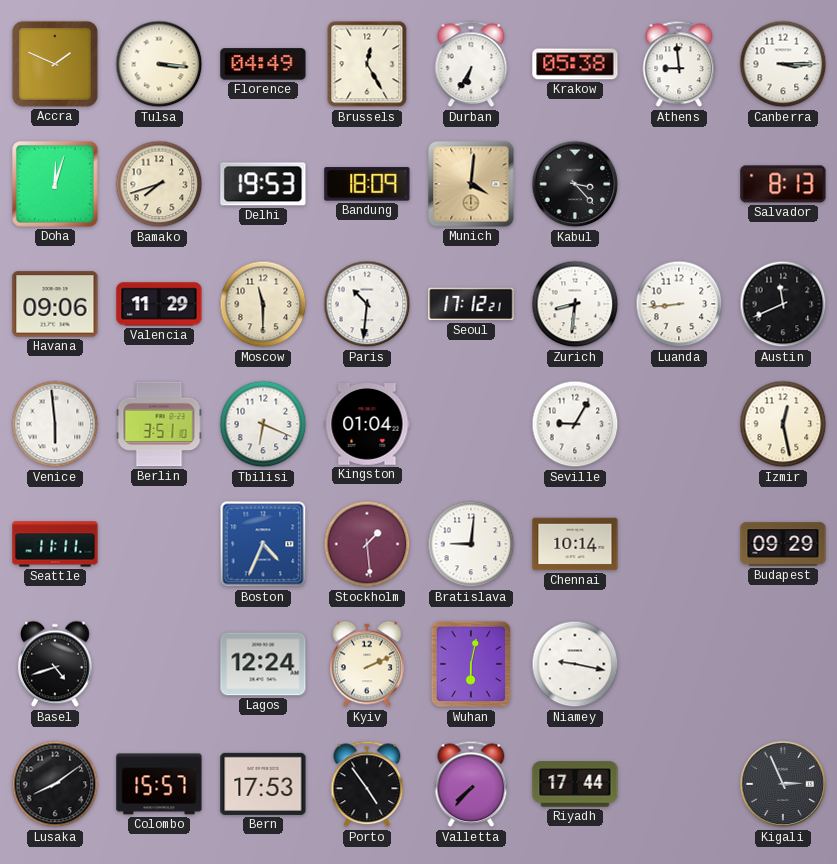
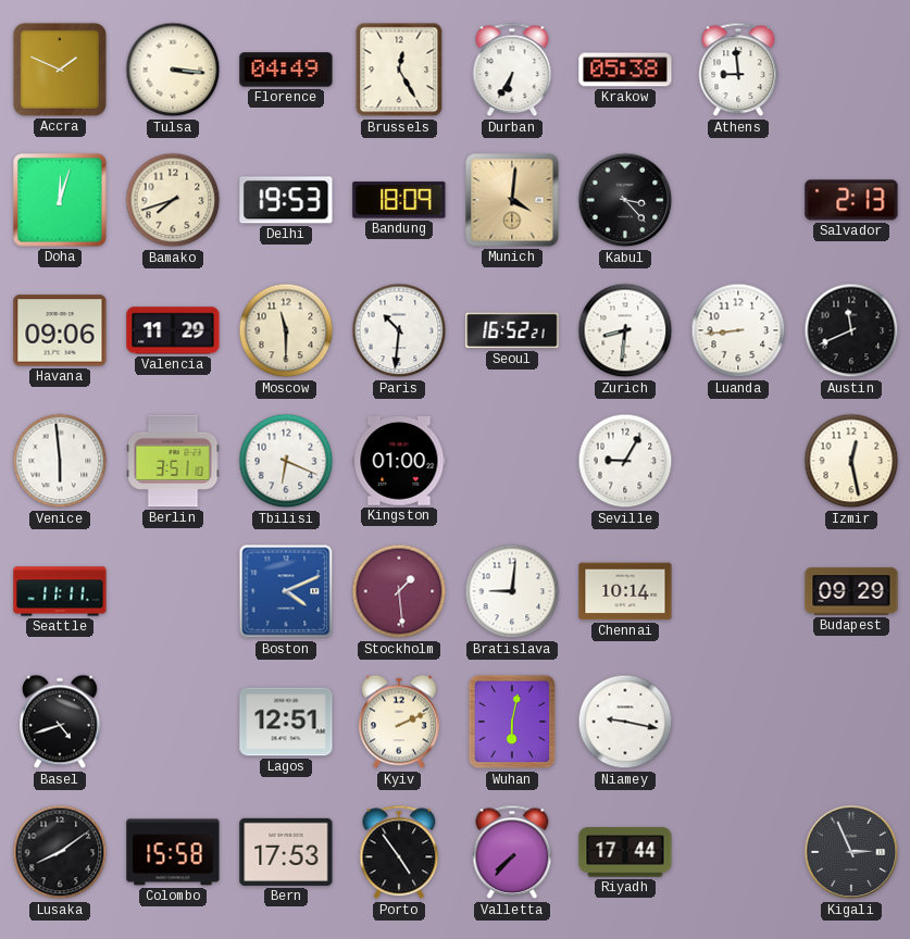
Canberra: 3:15 -> none (783, 64)
Salvador: 8:13 -> 2:13 (851, 200)
Seoul: 17:12 -> 16:52 (512, 330)
Kingston: 01:04 -> 01:00 (399, 462)
Boston: 4:34 -> 4:11 (286, 591)
Lagos: 12:24 -> 12:51 (286, 722)
Colombo: 15:57 -> 15:58 (173, 852)
